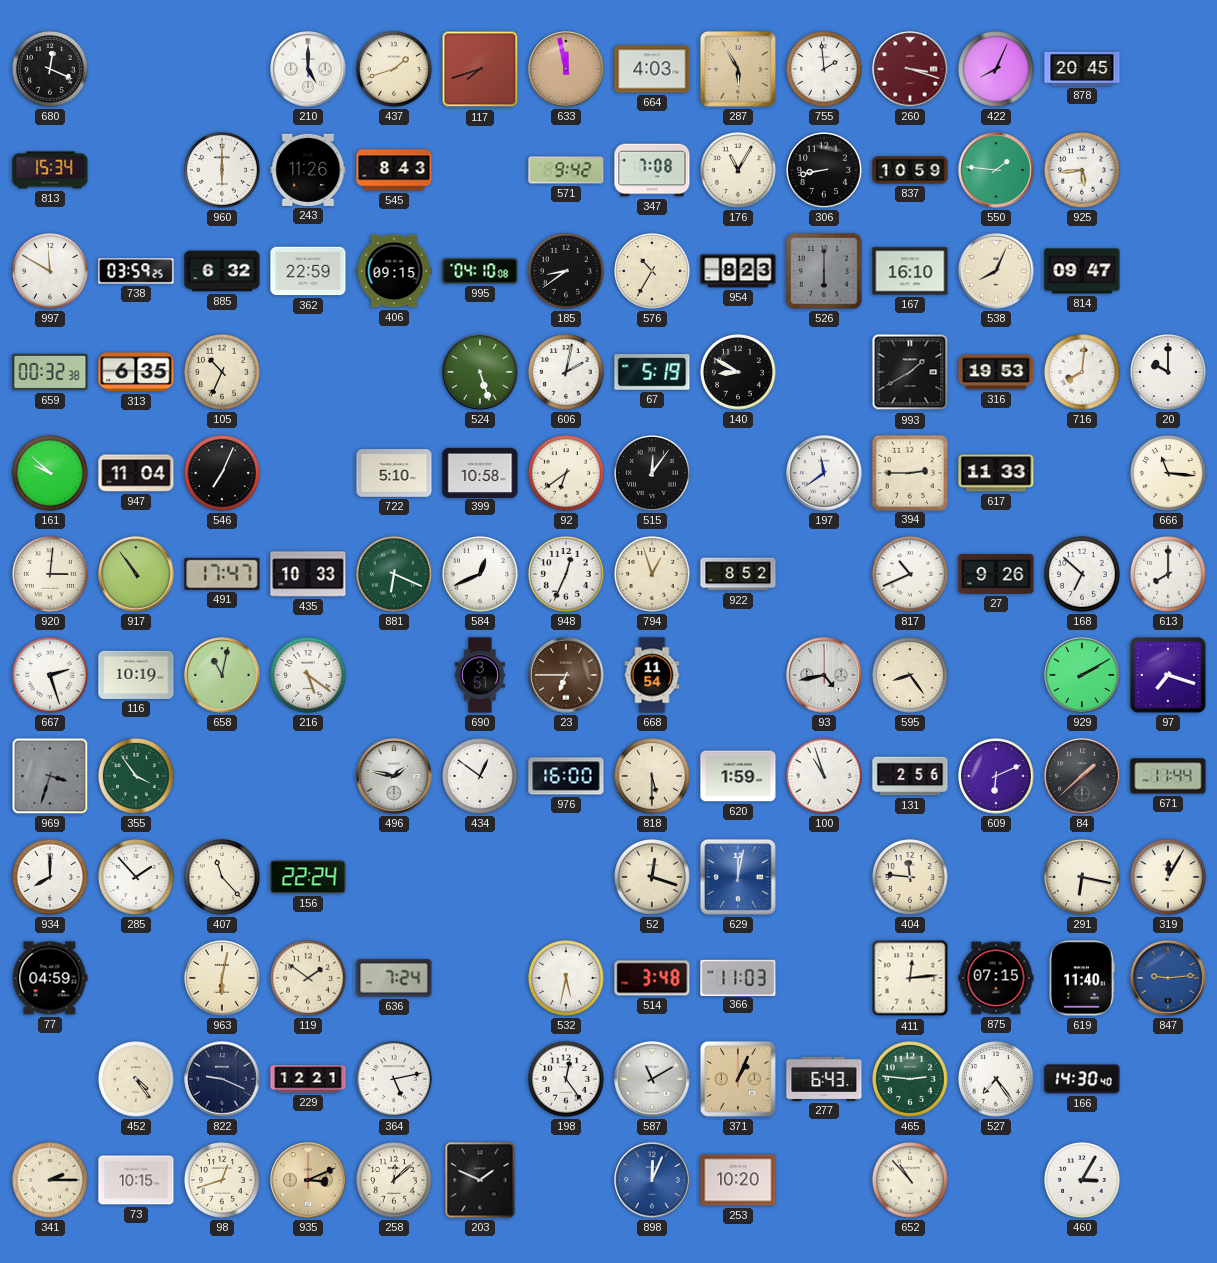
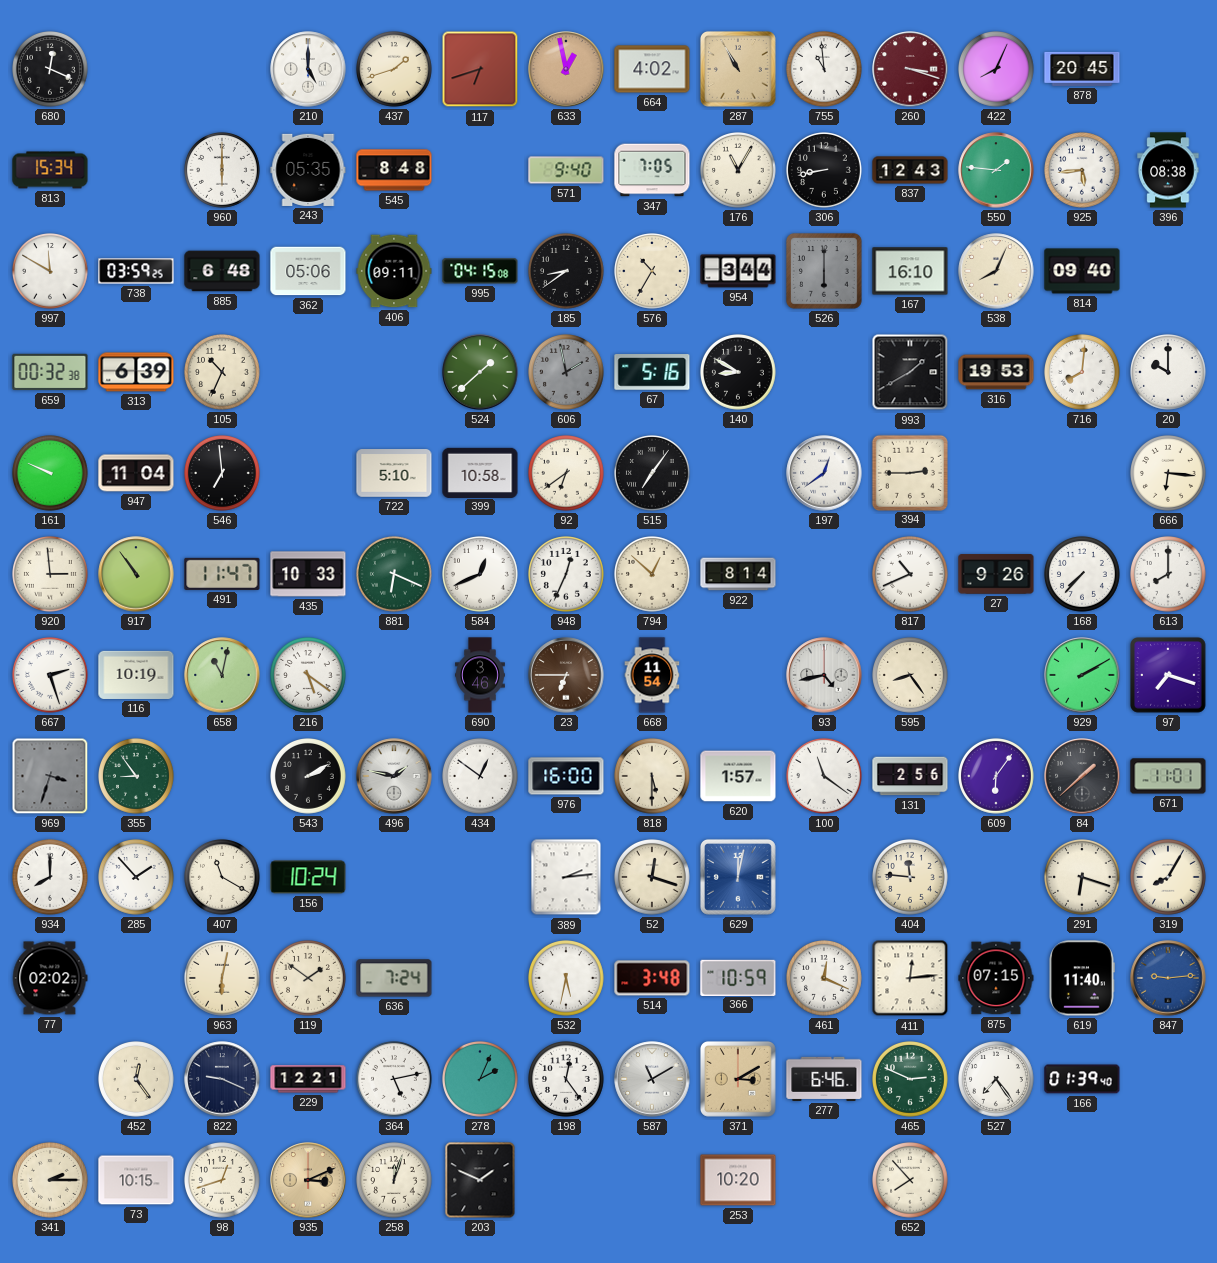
117: 7:42 -> 6:42 (480, 69)
633: 11:58 -> 12:58 (566, 69)
664: 4:03 -> 4:02 (652, 69)
287: 5:55 -> 10:55 (738, 69)
755: 1:59 -> 10:59 (825, 70)
243: 11:26 -> 05:35 (308, 170)
545: 8:43 -> 8:48 (394, 170)
571: 9:42 -> 9:40 (566, 170)
347: 7:08 -> 7:05 (652, 170)
837: 10:59 -> 12:43 (910, 170)
396: none -> 08:38 (1168, 170)
885: 6:32 -> 6:48 (222, 271)
362: 22:59 -> 05:06 (308, 271)
406: 09:15 -> 09:11 (394, 271)
995: 04:10 -> 04:15 (480, 271)
954: 8:23 -> 3:44 (738, 271)
814: 09:47 -> 09:40 (1082, 271)
313: 6:35 -> 6:39 (136, 372)
524: 5:27 -> 1:38 (480, 372)
606: 2:02 -> 1:58 (567, 373)
606 dial: white -> grey (567, 373)
67: 5:19 -> 5:16 (652, 372)
161: 9:52 -> 9:49 (51, 474)
546: 7:04 -> 6:59 (223, 474)
515: 12:06 -> 7:06 (653, 474)
197: 11:39 -> 12:39 (824, 473)
617: 11:33 -> none (996, 473)
666: 11:16 -> 6:16 (1169, 474)
920: 3:01 -> 2:59 (51, 575)
491: 17:47 -> 11:47 (222, 574)
794: 12:57 -> 12:52 (653, 575)
922: 8:52 -> 8:14 (738, 574)
168: 6:52 -> 7:37 (1083, 575)
690: 3:51 -> 3:46 (481, 675)
355: 3:54 -> 8:54 (137, 777)
543: none -> 2:10 (309, 777)
620: 1:59 -> 1:57 (738, 776)
100: 10:57 -> 11:21 (825, 777)
609: 6:11 -> 6:06 (997, 777)
671: 11:44 -> 11:01 (1168, 776)
407: 11:23 -> 11:20 (223, 878)
156: 22:24 -> 10:24 (308, 877)
389: none -> 2:14 (566, 877)
291: 6:17 -> 6:18 (1083, 878)
319: 12:05 -> 8:05 (1169, 878)
77: 04:59 -> 02:02 (50, 978)
366: 11:03 -> 10:59 (738, 977)
461: none -> 12:19 (825, 979)
452: 4:24 -> 12:24 (137, 1080)
278: none -> 2:04 (481, 1080)
371: 1:04 -> 3:10 (738, 1079)
277: 6:43 -> 6:46 (824, 1079)
465: 2:46 -> 2:49 (911, 1080)
166: 14:30 -> 01:39 (1082, 1079)
258: 12:08 -> 12:03 (395, 1181)
898: 12:04 -> none (652, 1180)
652: 10:53 -> 7:53 (911, 1181)
460: 3:05 -> none (1083, 1181)
